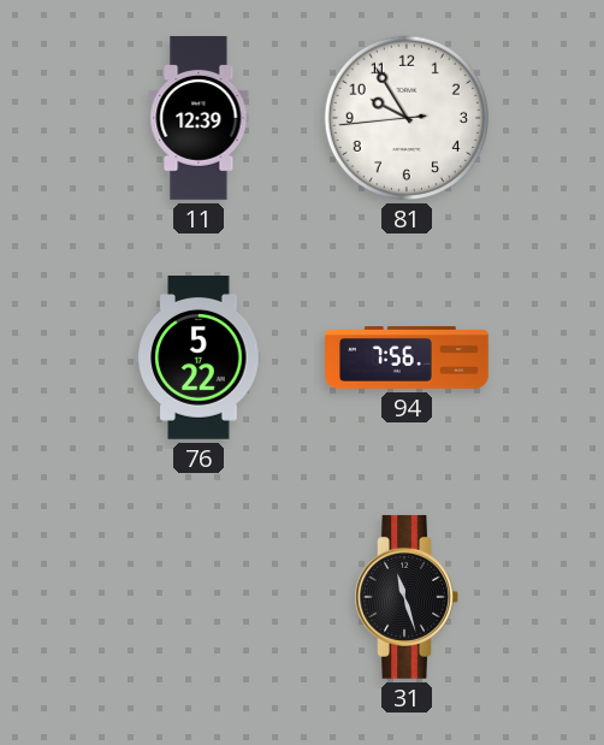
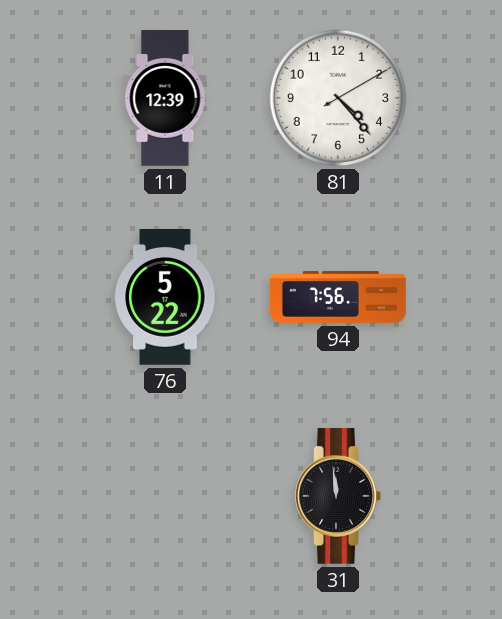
81: 9:54 -> 4:23 (338, 98)
31: 11:27 -> 11:59 (338, 496)
